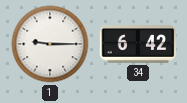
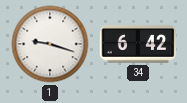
1: 9:15 -> 9:18 (50, 44)
